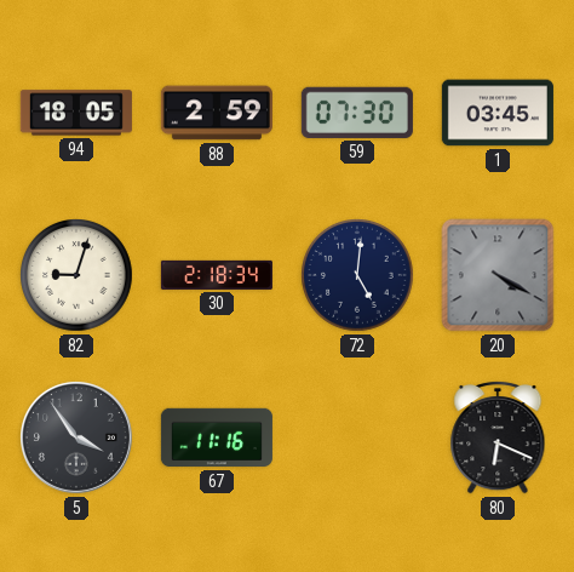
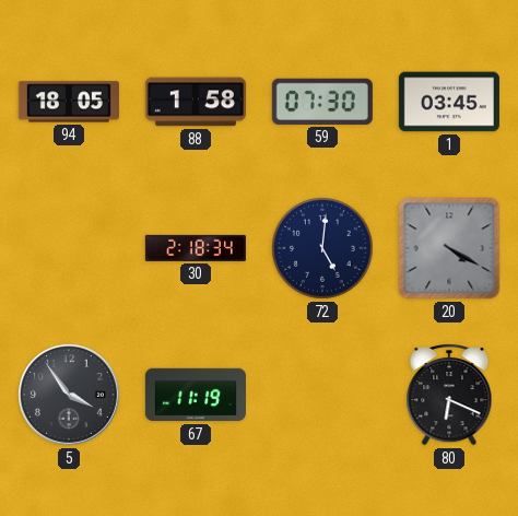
88: 2:59 -> 1:58 (196, 102)
82: 9:03 -> none (78, 276)
67: 11:16 -> 11:19 (196, 395)
